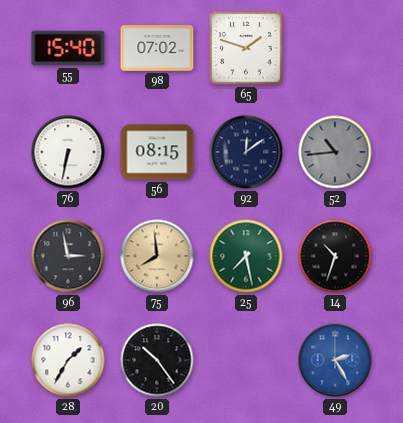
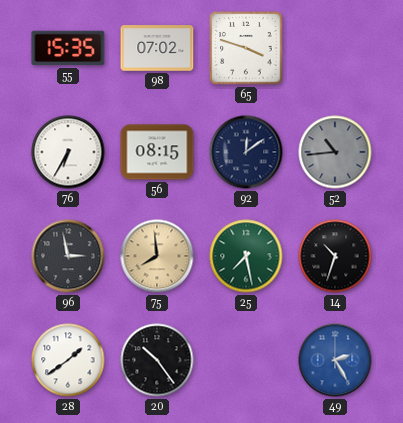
55: 15:40 -> 15:35 (68, 48)
65: 1:48 -> 3:48 (246, 48)
76: 6:32 -> 6:35 (68, 152)
28: 1:35 -> 1:39 (68, 360)
